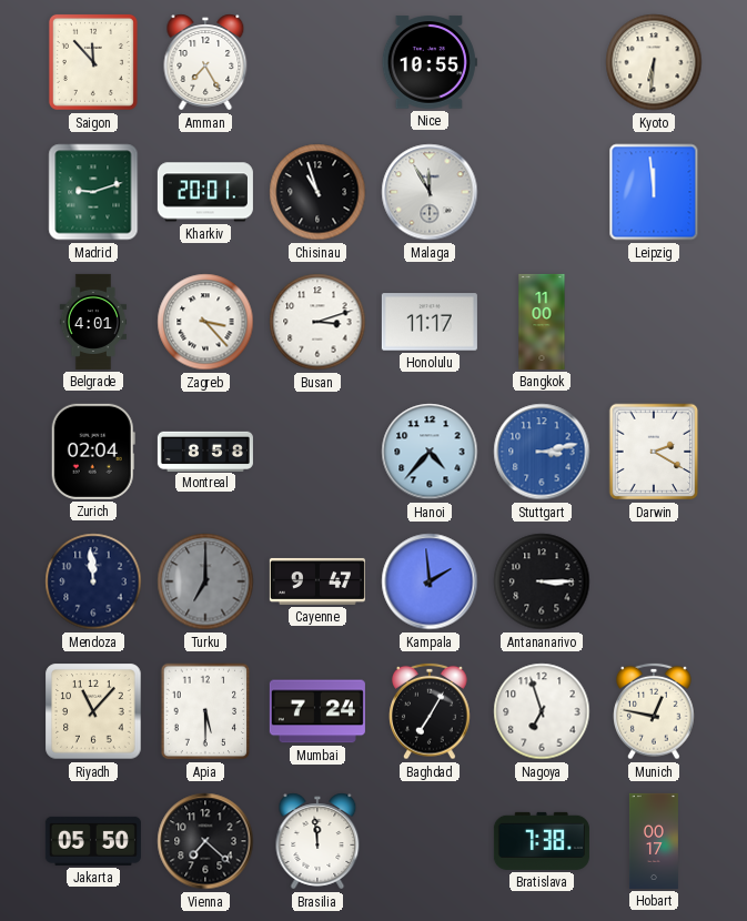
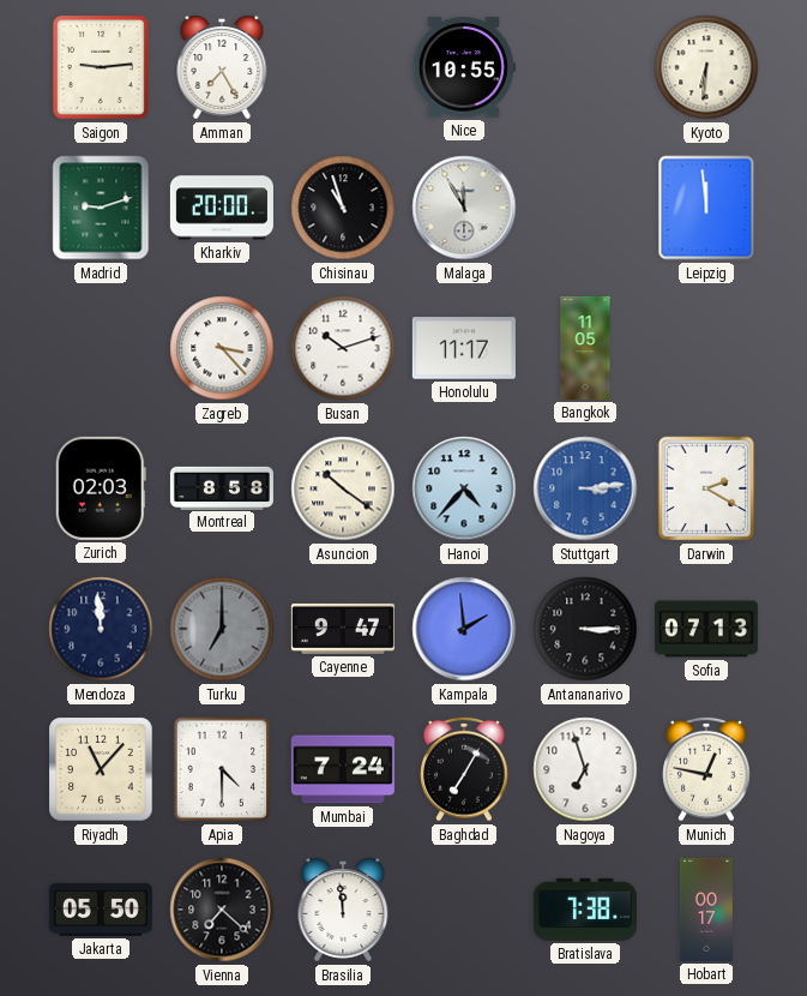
Saigon: 11:53 -> 9:14 (101, 67)
Kharkiv: 20:01 -> 20:00 (222, 208)
Belgrade: 4:01 -> none (93, 322)
Busan: 3:12 -> 10:12 (343, 348)
Bangkok: 11:00 -> 11:05 (585, 348)
Zurich: 02:04 -> 02:03 (101, 488)
Asuncion: none -> 10:21 (343, 488)
Stuttgart: 3:13 -> 3:14 (585, 488)
Sofia: none -> 07:13 (706, 629)
Apia: 5:30 -> 4:30 (222, 769)
